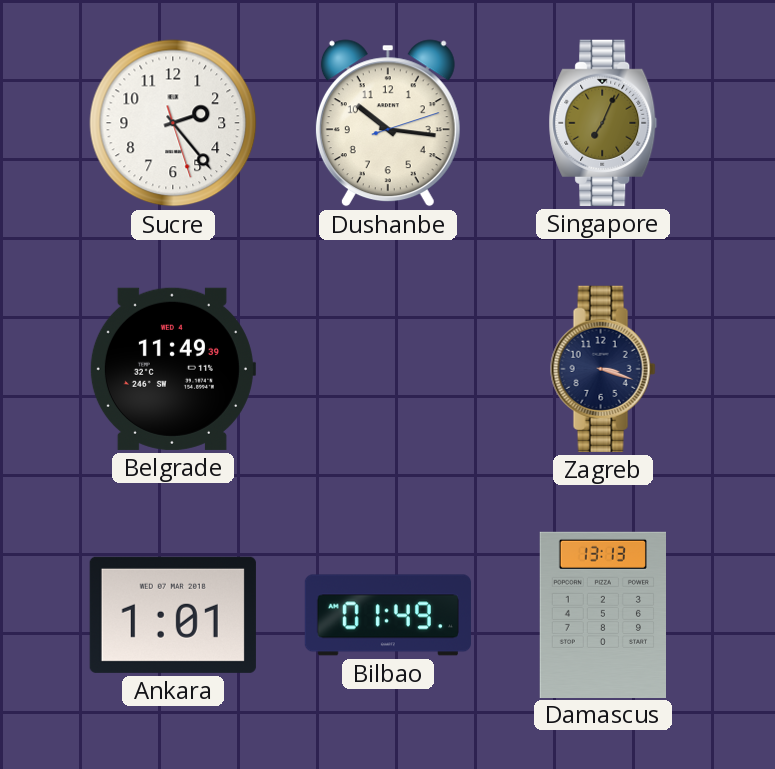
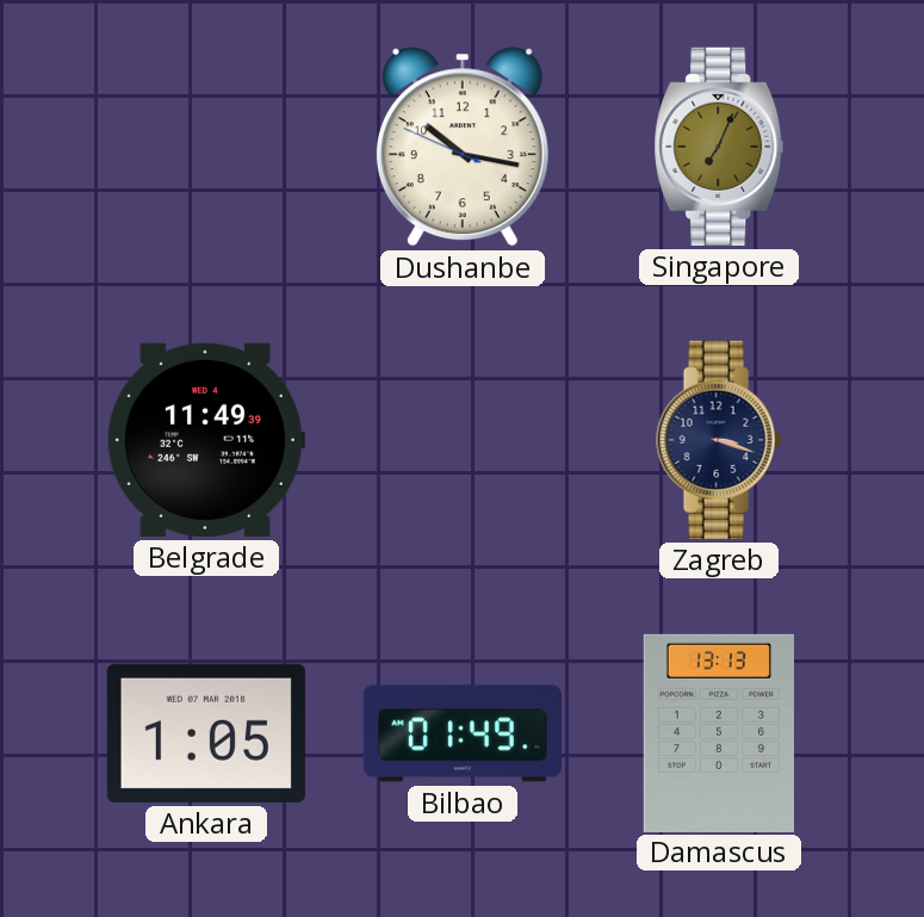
Sucre: 2:23 -> none (173, 123)
Dushanbe: 10:16:12 -> 10:16:49 (463, 147)
Ankara: 1:01 -> 1:05 (206, 733)
